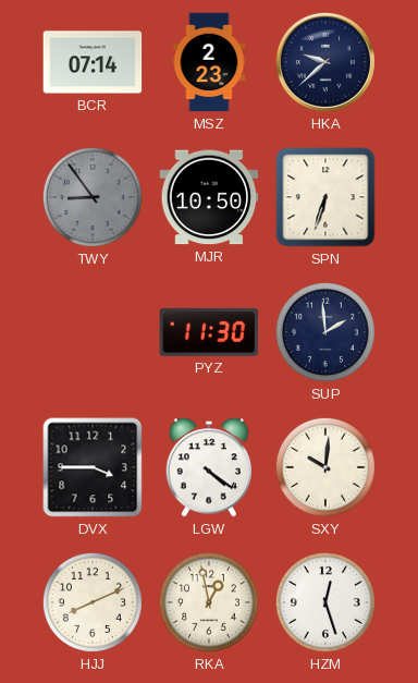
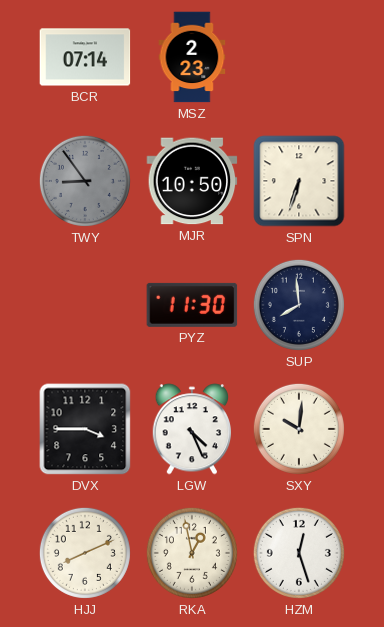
HKA: 9:38 -> none (325, 62)
SUP: 1:59 -> 7:59 (299, 305)
LGW: 4:21 -> 4:26 (192, 429)
